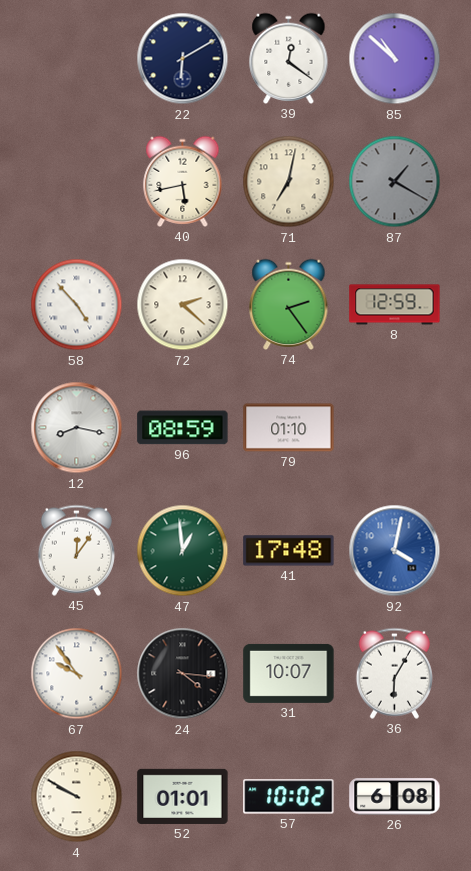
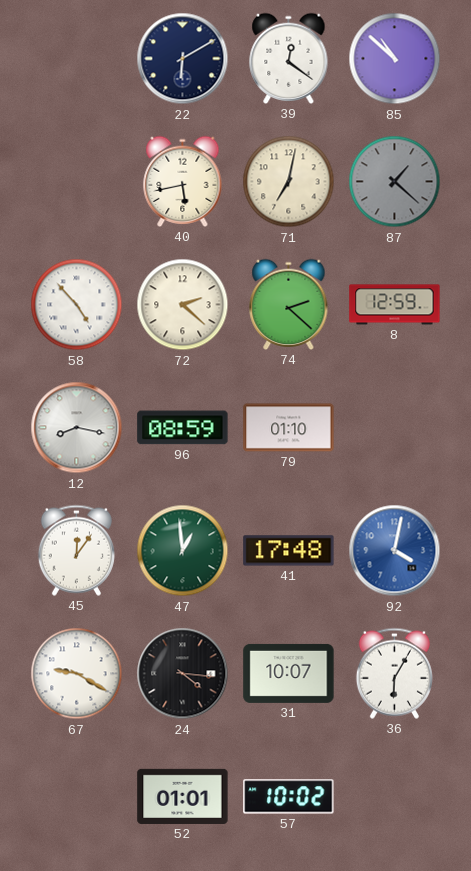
87: 1:20 -> 1:22 (395, 182)
74: 2:24 -> 2:22 (289, 304)
67: 9:54 -> 9:20 (77, 674)
4: 9:50 -> none (77, 797)
26: 6:08 -> none (395, 797)
